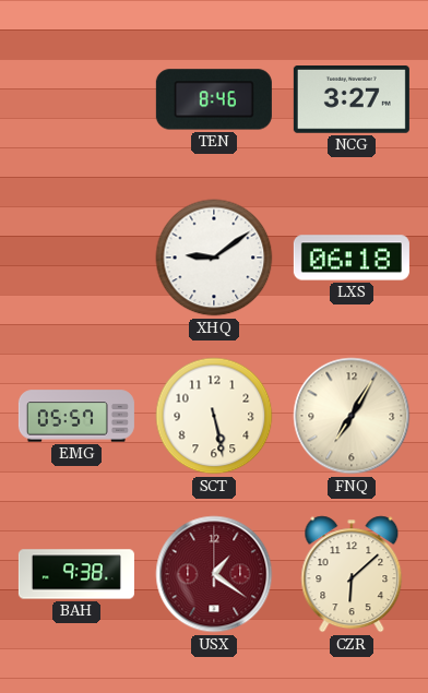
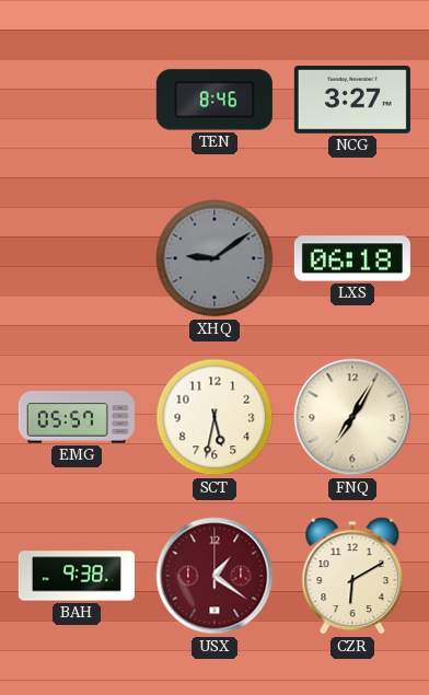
XHQ dial: white -> grey (215, 258)
SCT: 5:28 -> 5:32 (215, 417)
CZR: 6:08 -> 6:10 (352, 576)
